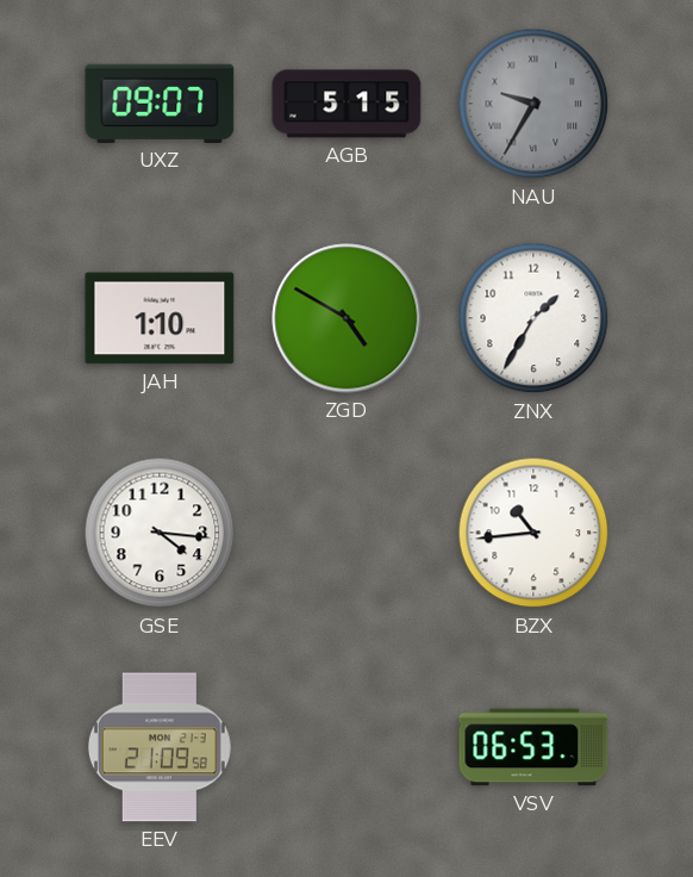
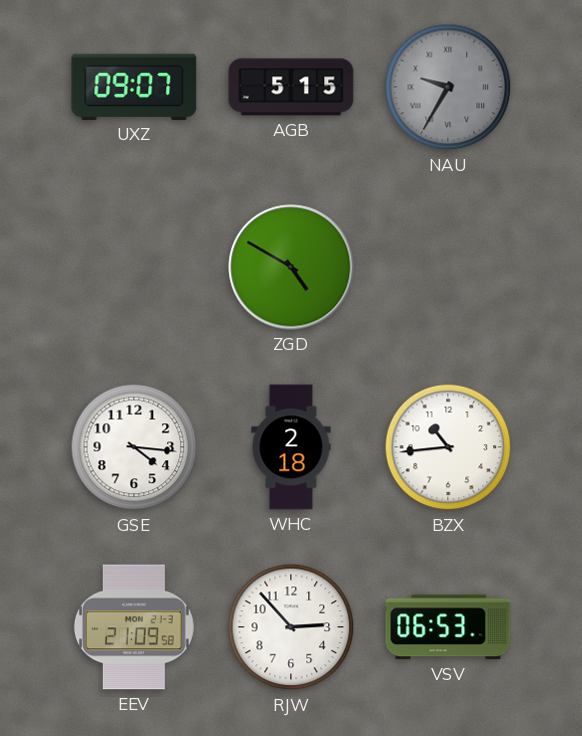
JAH: 1:10 -> none (160, 318)
ZNX: 1:35 -> none (533, 318)
WHC: none -> 2:18 (291, 447)
RJW: none -> 2:53 (291, 627)
